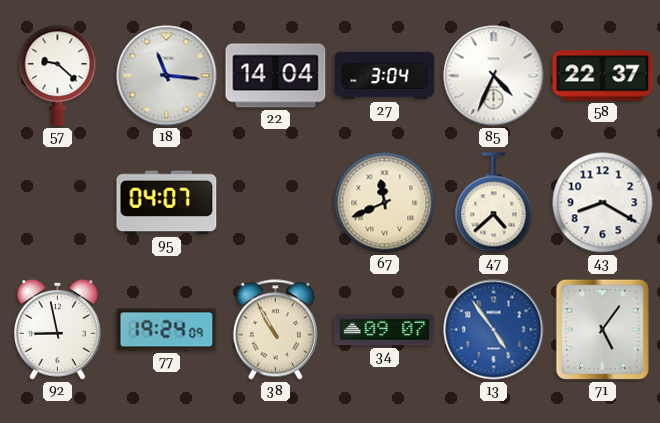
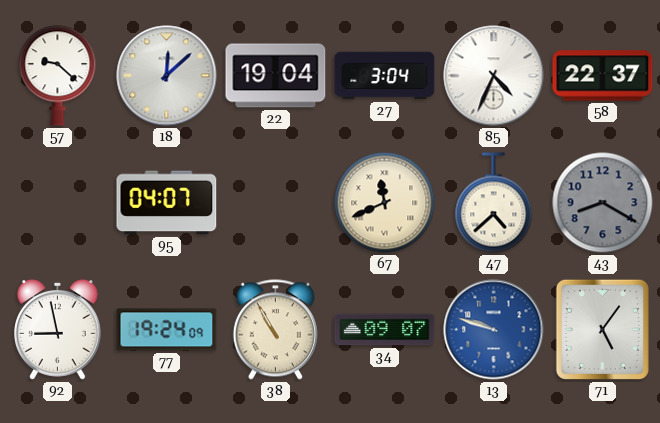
18: 11:16 -> 12:08 (167, 76)
22: 14:04 -> 19:04 (276, 76)
43 dial: white -> grey (603, 203)
13: 4:54 -> 9:48 (494, 330)
